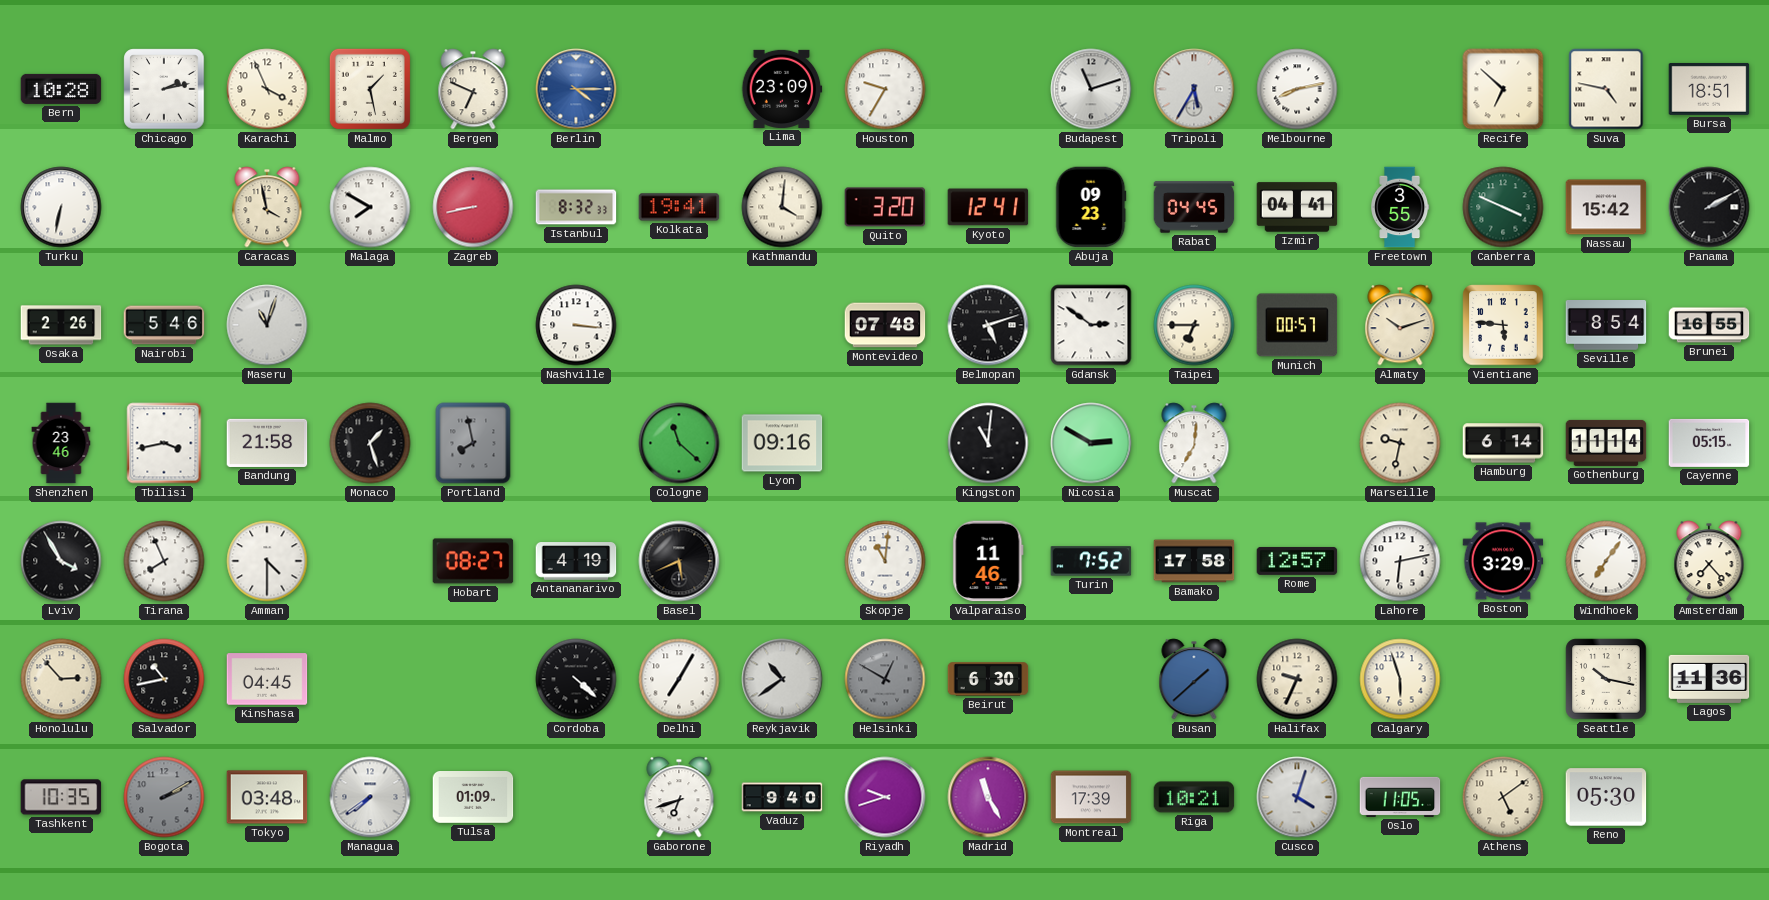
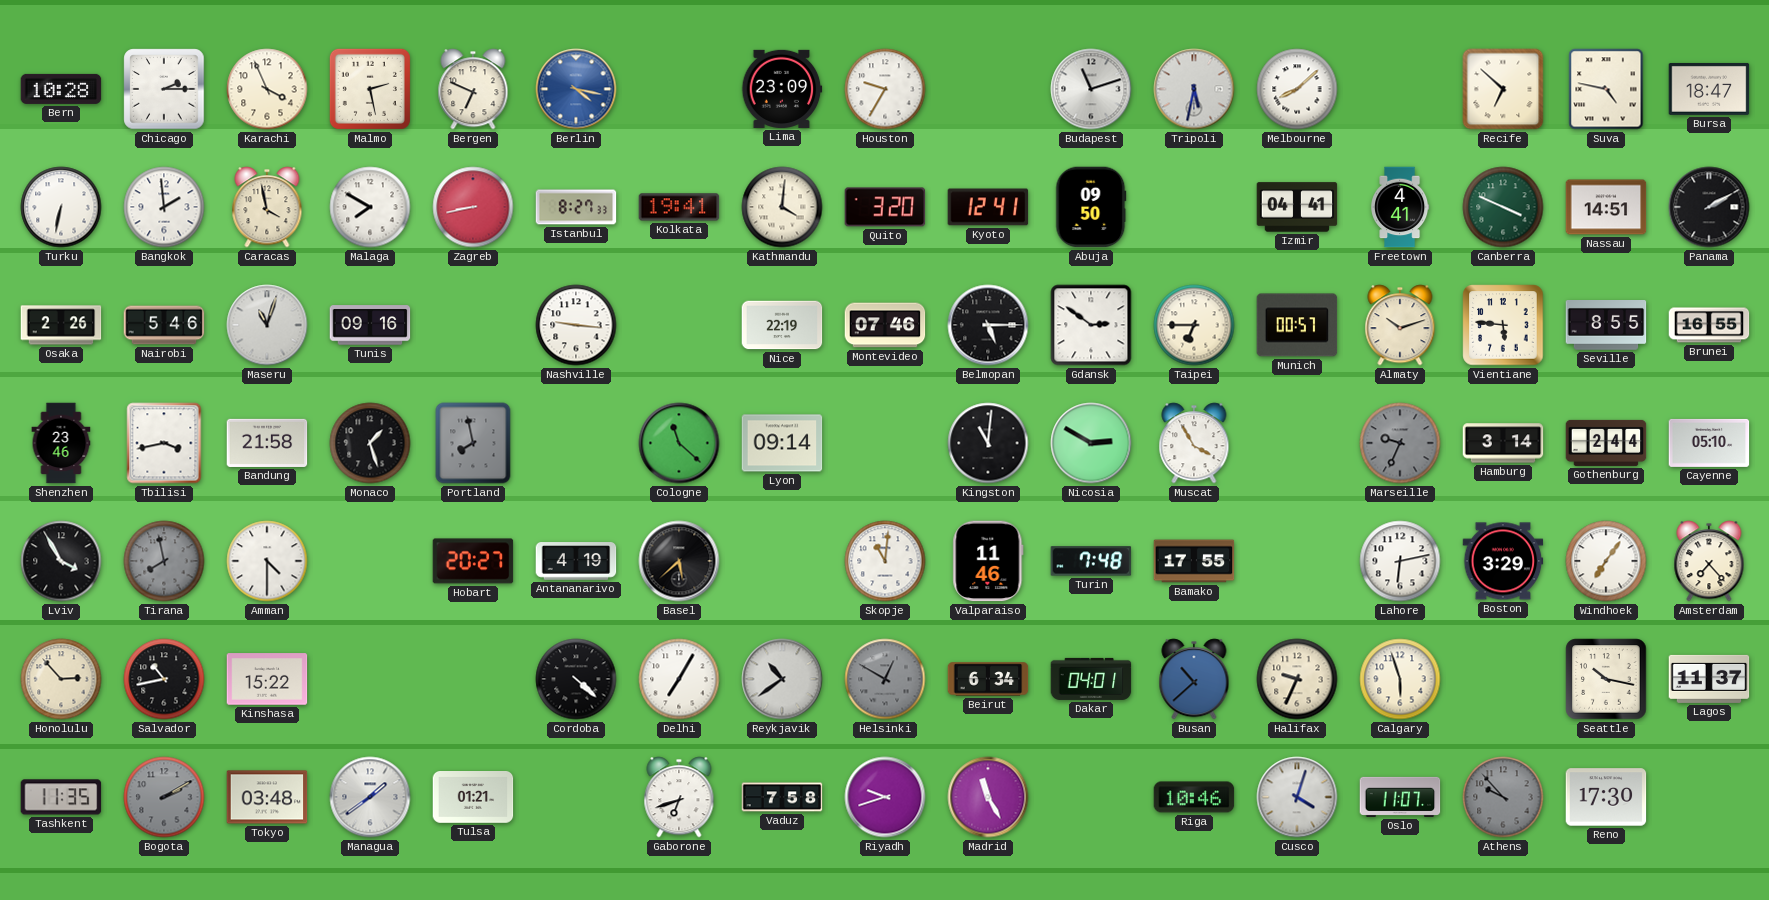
Chicago: 2:13 -> 2:15 (164, 89)
Malmo: 1:28 -> 2:28 (370, 89)
Berlin: 4:15 -> 4:17 (576, 89)
Tripoli: 5:35 -> 5:32 (1194, 89)
Melbourne: 8:13 -> 8:08 (1297, 89)
Bursa: 18:51 -> 18:47 (1709, 89)
Bangkok: none -> 1:59 (164, 207)
Istanbul: 8:32 -> 8:27 (576, 207)
Abuja: 09:23 -> 09:50 (1091, 207)
Rabat: 04:45 -> none (1194, 207)
Freetown: 3:55 -> 4:41 (1400, 207)
Nassau: 15:42 -> 14:51 (1606, 207)
Tunis: none -> 09:16 (370, 325)
Nashville: 3:16 -> 9:16 (576, 325)
Nice: none -> 22:19 (782, 325)
Montevideo: 07:48 -> 07:46 (885, 325)
Belmopan: 5:12 -> 5:15 (988, 325)
Seville: 8:54 -> 8:55 (1606, 325)
Lyon: 09:16 -> 09:14 (782, 443)
Muscat: 7:01 -> 3:55 (1194, 443)
Marseille: 9:32 -> 9:34 (1400, 443)
Marseille dial: cream -> grey (1400, 443)
Hamburg: 6:14 -> 3:14 (1503, 443)
Gothenburg: 11:14 -> 2:44 (1606, 443)
Cayenne: 05:15 -> 05:10 (1709, 443)
Tirana: 7:56 -> 7:58 (164, 561)
Tirana dial: white -> grey (164, 561)
Hobart: 08:27 -> 20:27 (473, 561)
Basel: 5:41 -> 5:38 (679, 561)
Turin: 7:52 -> 7:48 (1091, 561)
Bamako: 17:58 -> 17:55 (1194, 561)
Rome: 12:57 -> none (1297, 561)
Kinshasa: 04:45 -> 15:22 (267, 679)
Beirut: 6:30 -> 6:34 (988, 679)
Dakar: none -> 04:01 (1091, 679)
Busan: 1:38 -> 10:38 (1194, 679)
Lagos: 11:36 -> 11:37 (1709, 679)
Tashkent: 10:35 -> 11:35 (61, 797)
Managua: 7:39 -> 1:39 (370, 797)
Tulsa: 01:09 -> 01:21 (473, 798)
Vaduz: 9:40 -> 7:58 (782, 797)
Montreal: 17:39 -> none (1091, 797)
Riga: 10:21 -> 10:46 (1194, 797)
Oslo: 11:05 -> 11:07 (1400, 797)
Athens: 5:09 -> 9:53 (1503, 797)
Athens dial: cream -> grey (1503, 797)
Reno: 05:30 -> 17:30 (1606, 797)
